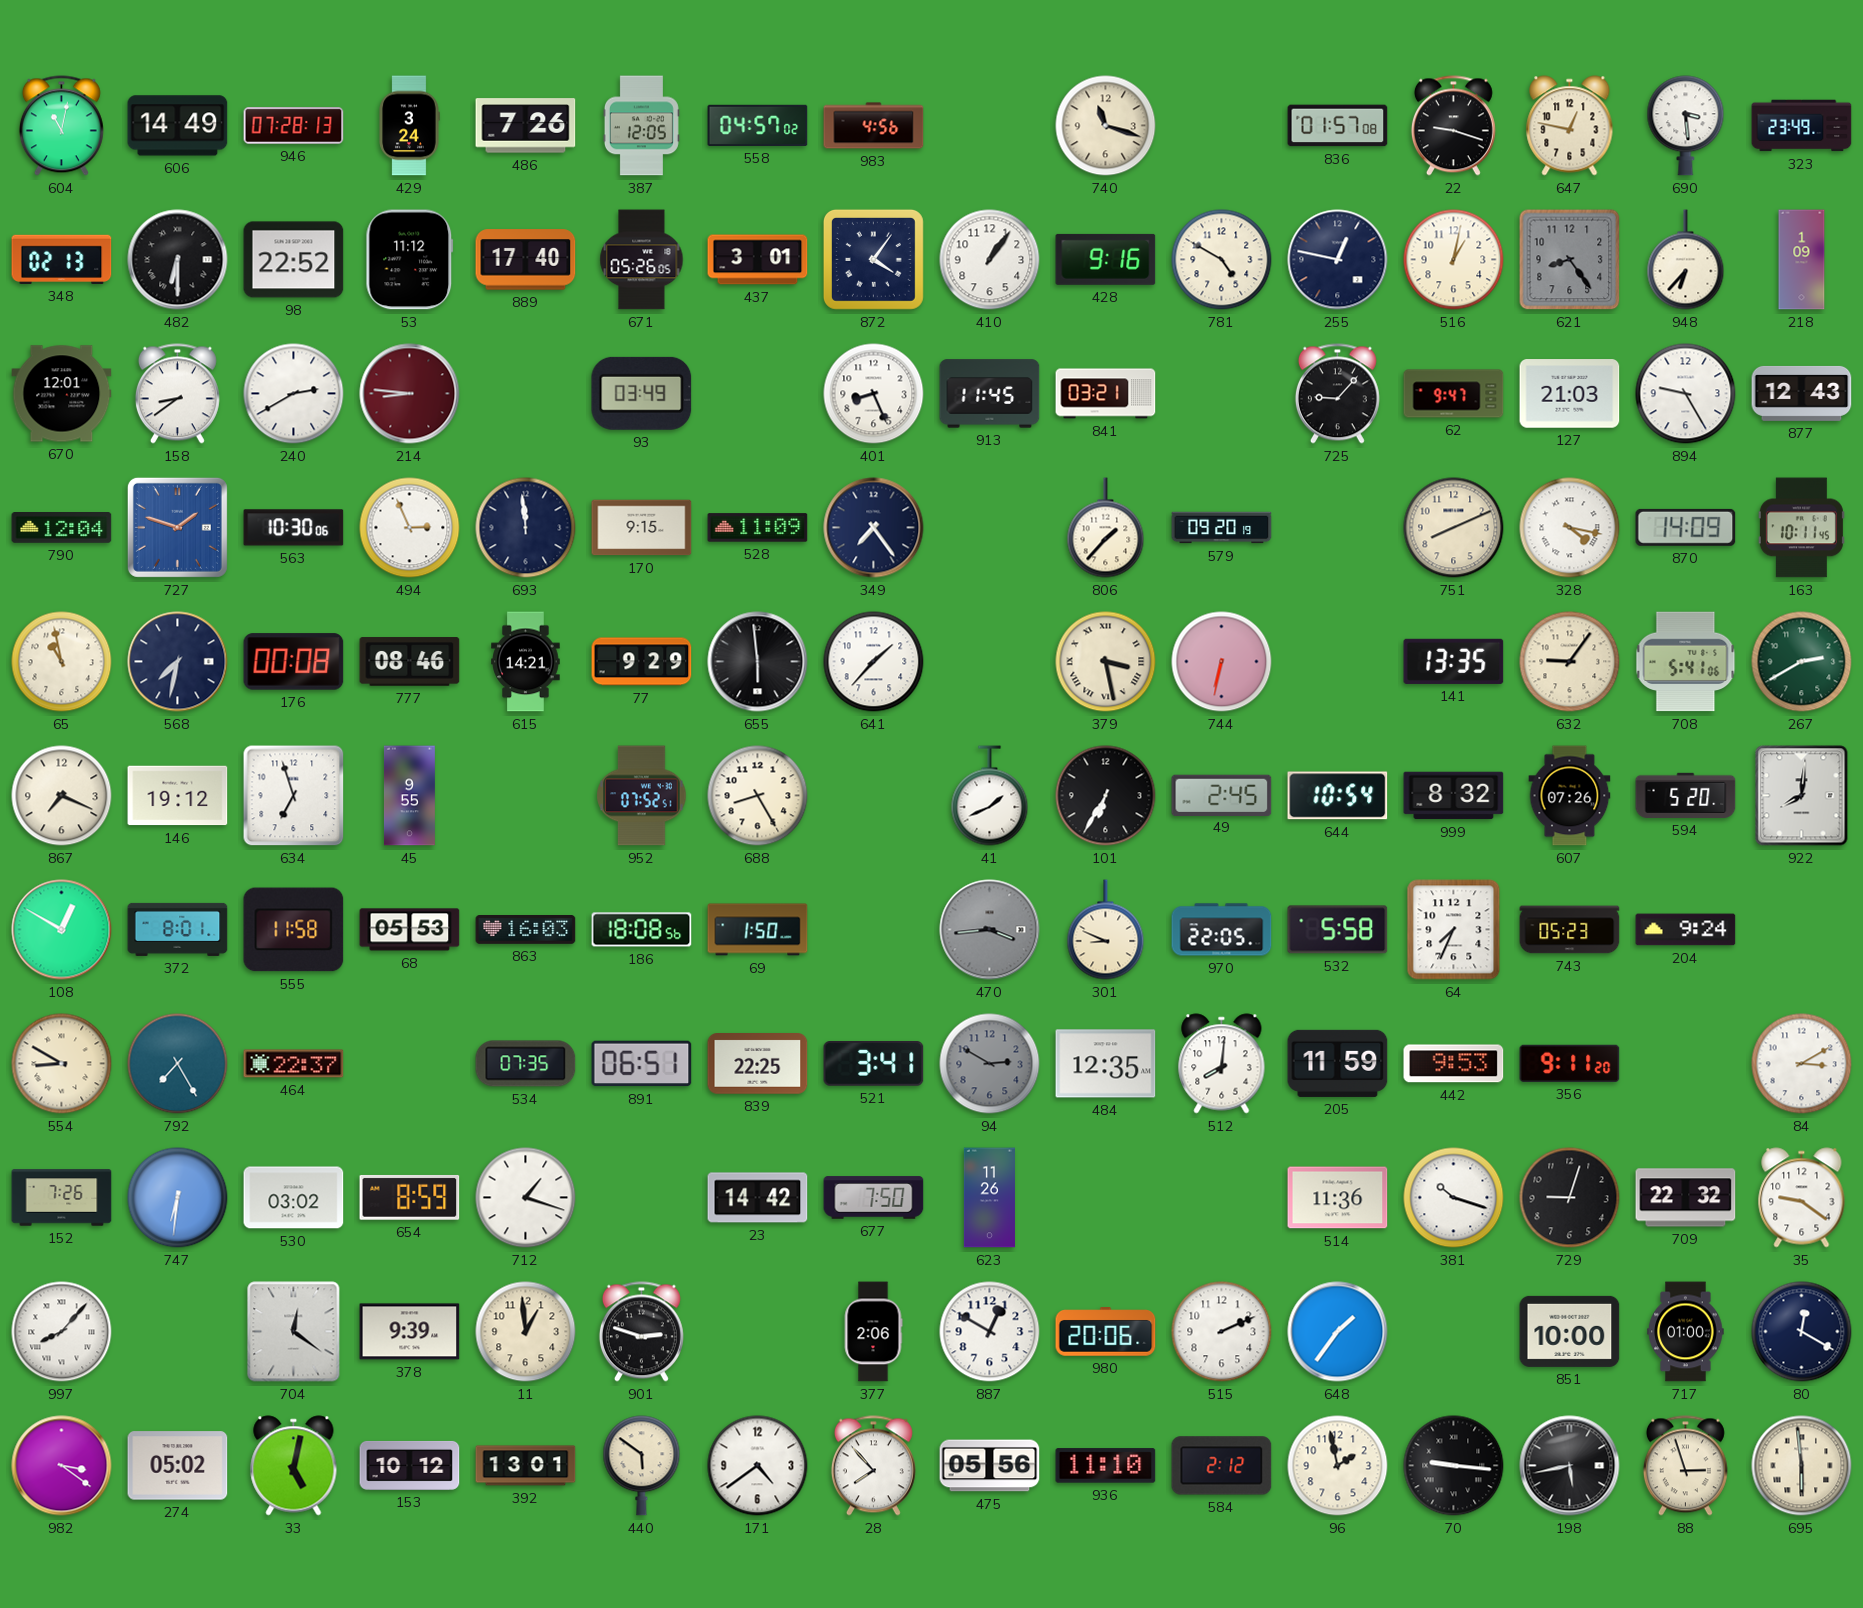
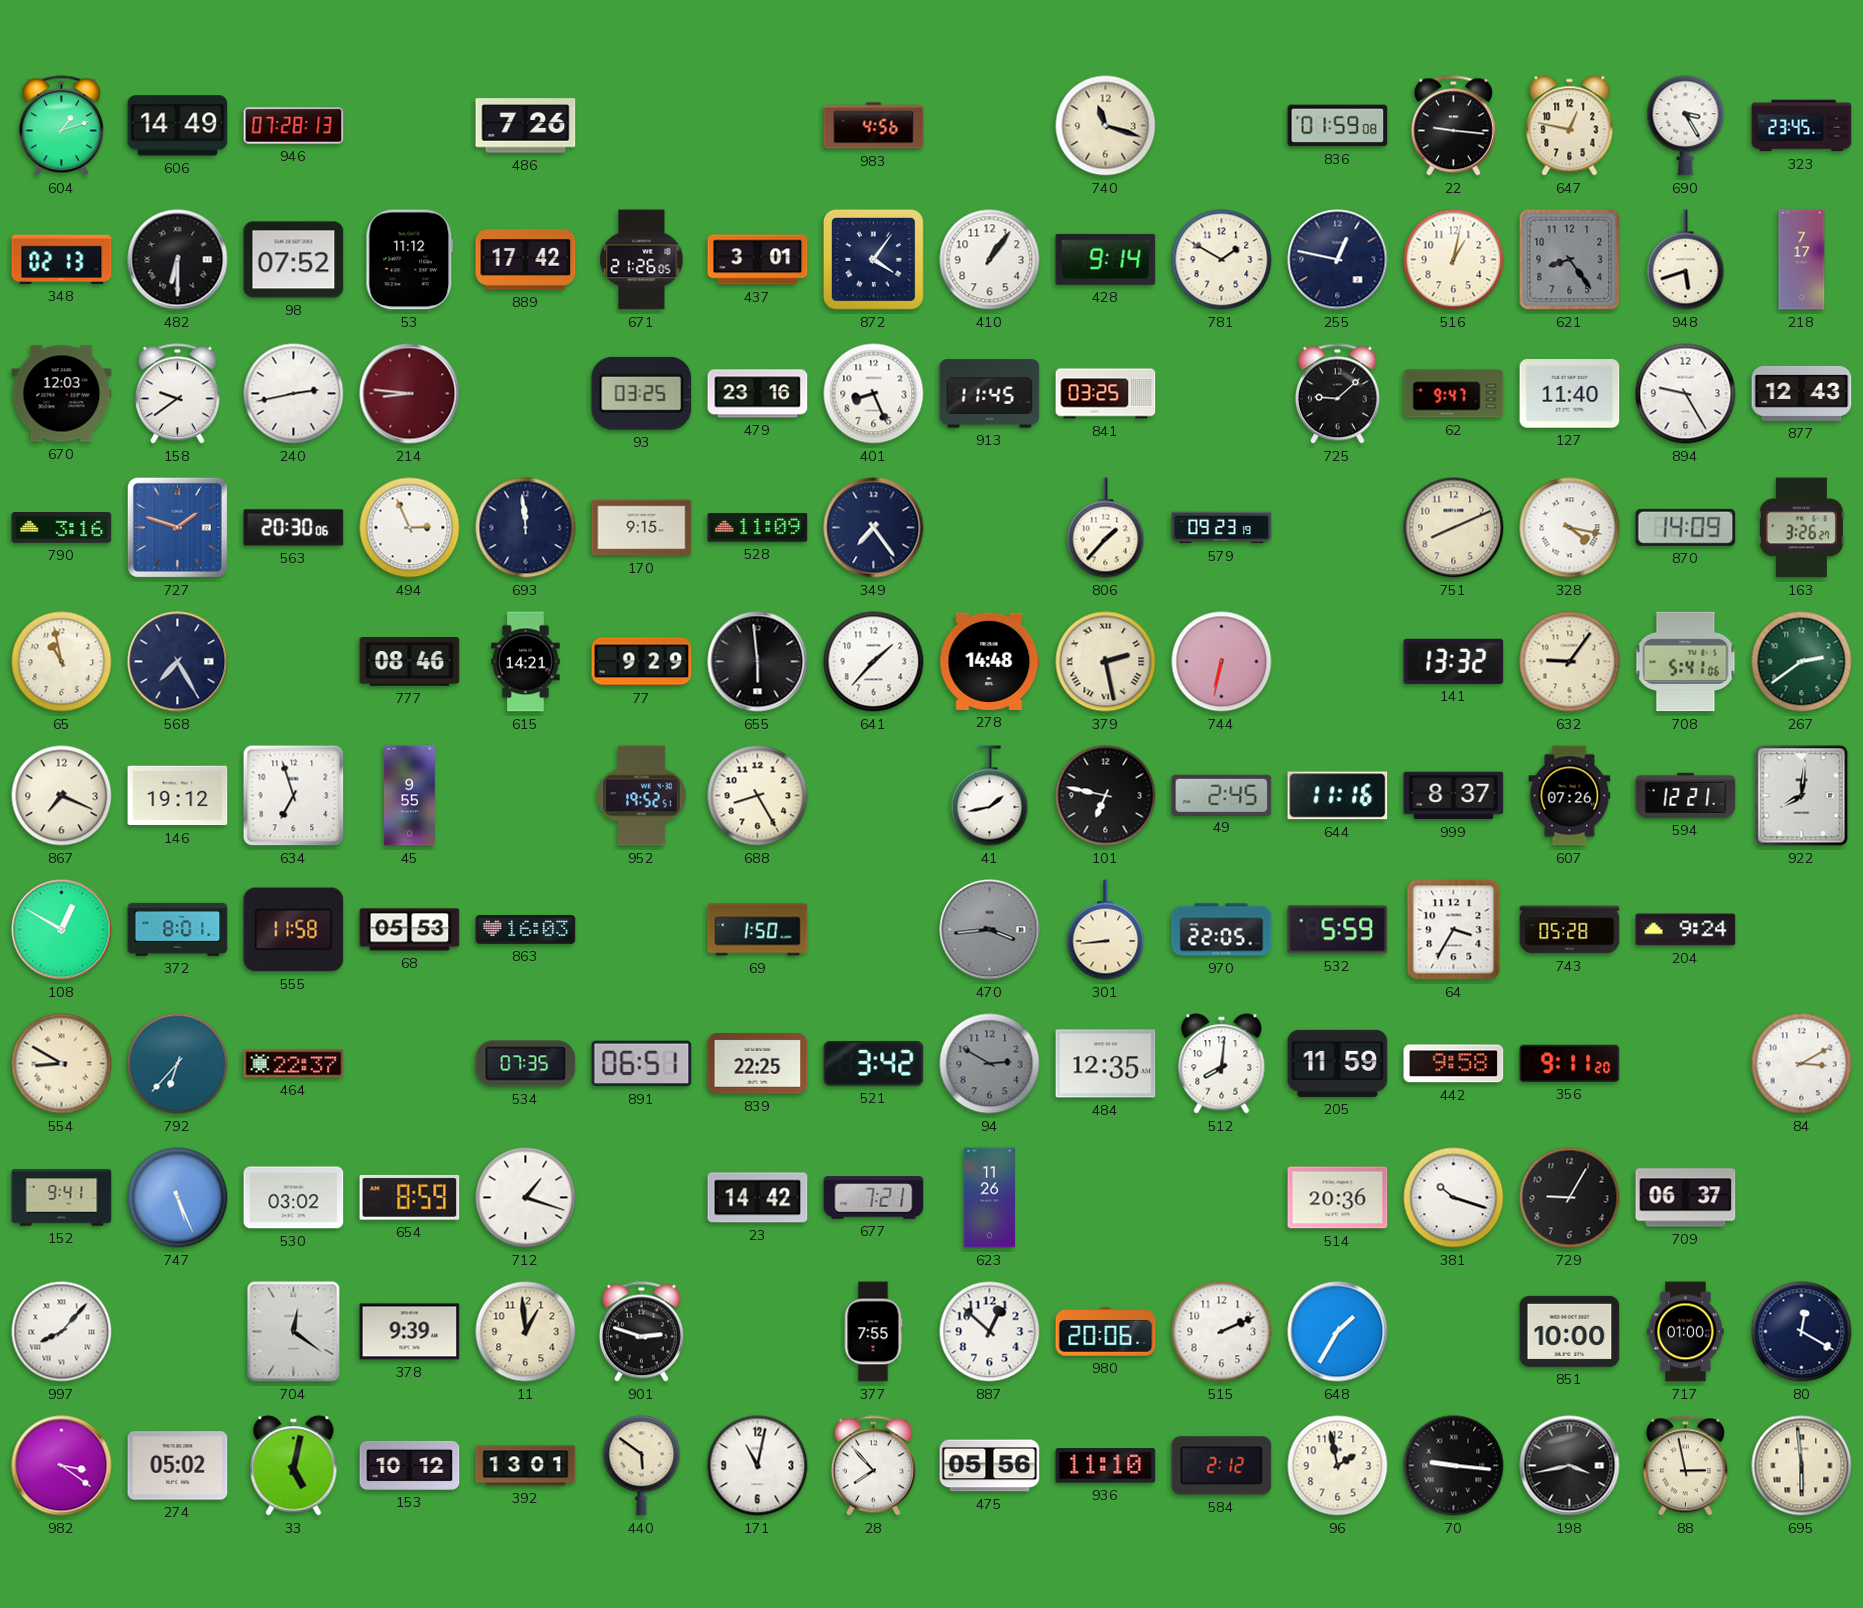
604: 11:02 -> 1:12 (61, 126)
429: 3:24 -> none (409, 126)
387: 12:05 -> none (641, 126)
558: 04:57 -> none (758, 125)
836: 01:57 -> 01:59 (1338, 126)
22: 9:18 -> 9:16 (1453, 126)
690: 3:29 -> 3:25 (1686, 126)
323: 23:49 -> 23:45 (1802, 126)
98: 22:52 -> 07:52 (294, 260)
889: 17:40 -> 17:42 (526, 260)
671: 05:26 -> 21:26 (642, 260)
428: 9:16 -> 9:14 (1106, 259)
781: 4:50 -> 1:50 (1222, 260)
948: 6:37 -> 5:42 (1686, 260)
218: 1:09 -> 7:17 (1802, 260)
670: 12:01 -> 12:03 (62, 394)
158: 8:39 -> 9:39 (177, 394)
240: 2:40 -> 2:43 (294, 394)
93: 03:49 -> 03:25 (642, 393)
479: none -> 23:16 (758, 394)
841: 03:21 -> 03:25 (1106, 394)
725: 9:07 -> 9:08 (1337, 394)
127: 21:03 -> 11:40 (1570, 394)
790: 12:04 -> 3:16 (62, 528)
563: 10:30 -> 20:30 (294, 528)
579: 09:20 -> 09:23 (1222, 528)
163: 10:11 -> 3:26 (1801, 528)
568: 7:32 -> 7:25 (178, 662)
176: 00:08 -> none (294, 662)
278: none -> 14:48 (990, 661)
379: 3:28 -> 2:28 (1106, 662)
141: 13:35 -> 13:32 (1454, 661)
267: 2:40 -> 2:39 (1802, 662)
952: 07:52 -> 19:52 (642, 796)
41: 1:41 -> 1:43 (990, 796)
101: 6:35 -> 6:47 (1106, 796)
644: 10:54 -> 11:16 (1338, 796)
999: 8:32 -> 8:37 (1454, 796)
594: 5:20 -> 12:21 (1686, 795)
186: 18:08 -> none (642, 930)
301: 8:49 -> 8:44 (1106, 930)
532: 5:58 -> 5:59 (1338, 930)
64: 7:34 -> 3:35 (1454, 930)
743: 05:23 -> 05:28 (1570, 930)
792: 7:25 -> 6:37 (178, 1064)
521: 3:41 -> 3:42 (874, 1064)
442: 9:53 -> 9:58 (1454, 1064)
152: 7:26 -> 9:41 (62, 1198)
747: 6:31 -> 5:26 (178, 1198)
677: 7:50 -> 7:21 (874, 1198)
514: 11:36 -> 20:36 (1338, 1198)
729: 9:03 -> 9:05 (1570, 1198)
709: 22:32 -> 06:37 (1686, 1198)
35: 9:21 -> none (1802, 1198)
377: 2:06 -> 7:55 (873, 1332)
887: 12:50 -> 12:52 (990, 1332)
648: 1:36 -> 1:35 (1338, 1332)
171: 4:39 -> 11:02 (758, 1466)
198: 5:43 -> 3:43 (1570, 1466)
88: 2:57 -> 2:58 (1685, 1466)
